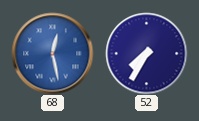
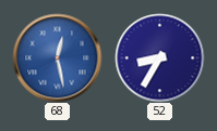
52: 7:35 -> 8:35 (159, 57)
